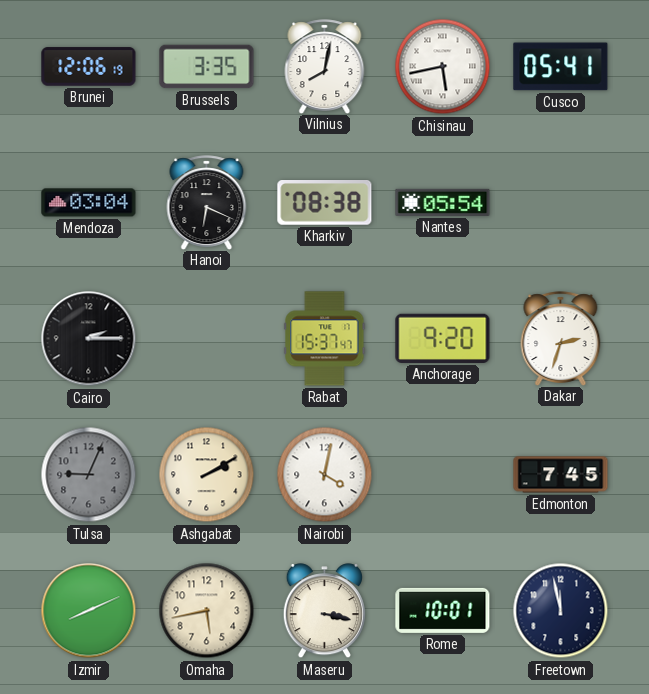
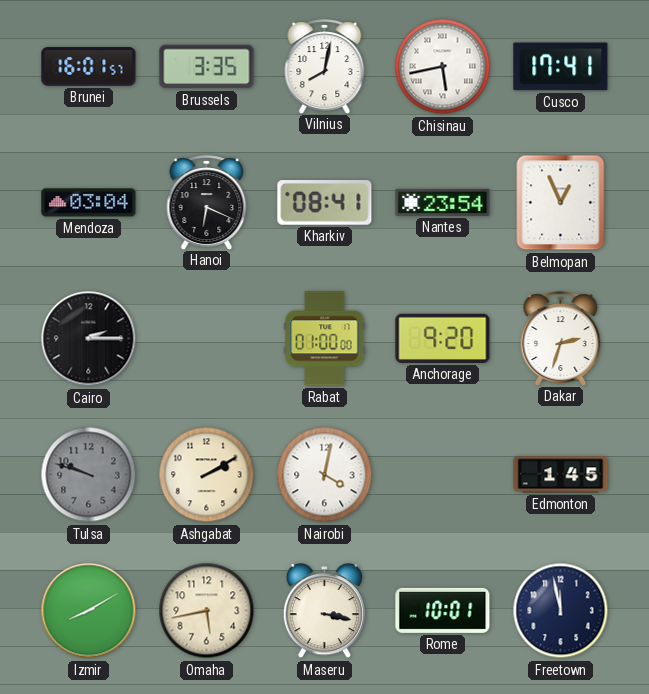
Brunei: 12:06 -> 16:01 (89, 67)
Cusco: 05:41 -> 17:41 (561, 67)
Kharkiv: 08:38 -> 08:41 (325, 203)
Nantes: 05:54 -> 23:54 (443, 202)
Belmopan: none -> 12:56 (561, 203)
Rabat: 15:37 -> 01:00 (325, 339)
Tulsa: 9:04 -> 9:48 (89, 475)
Edmonton: 7:45 -> 1:45 (561, 475)
Izmir: 8:11 -> 8:10 (89, 611)
